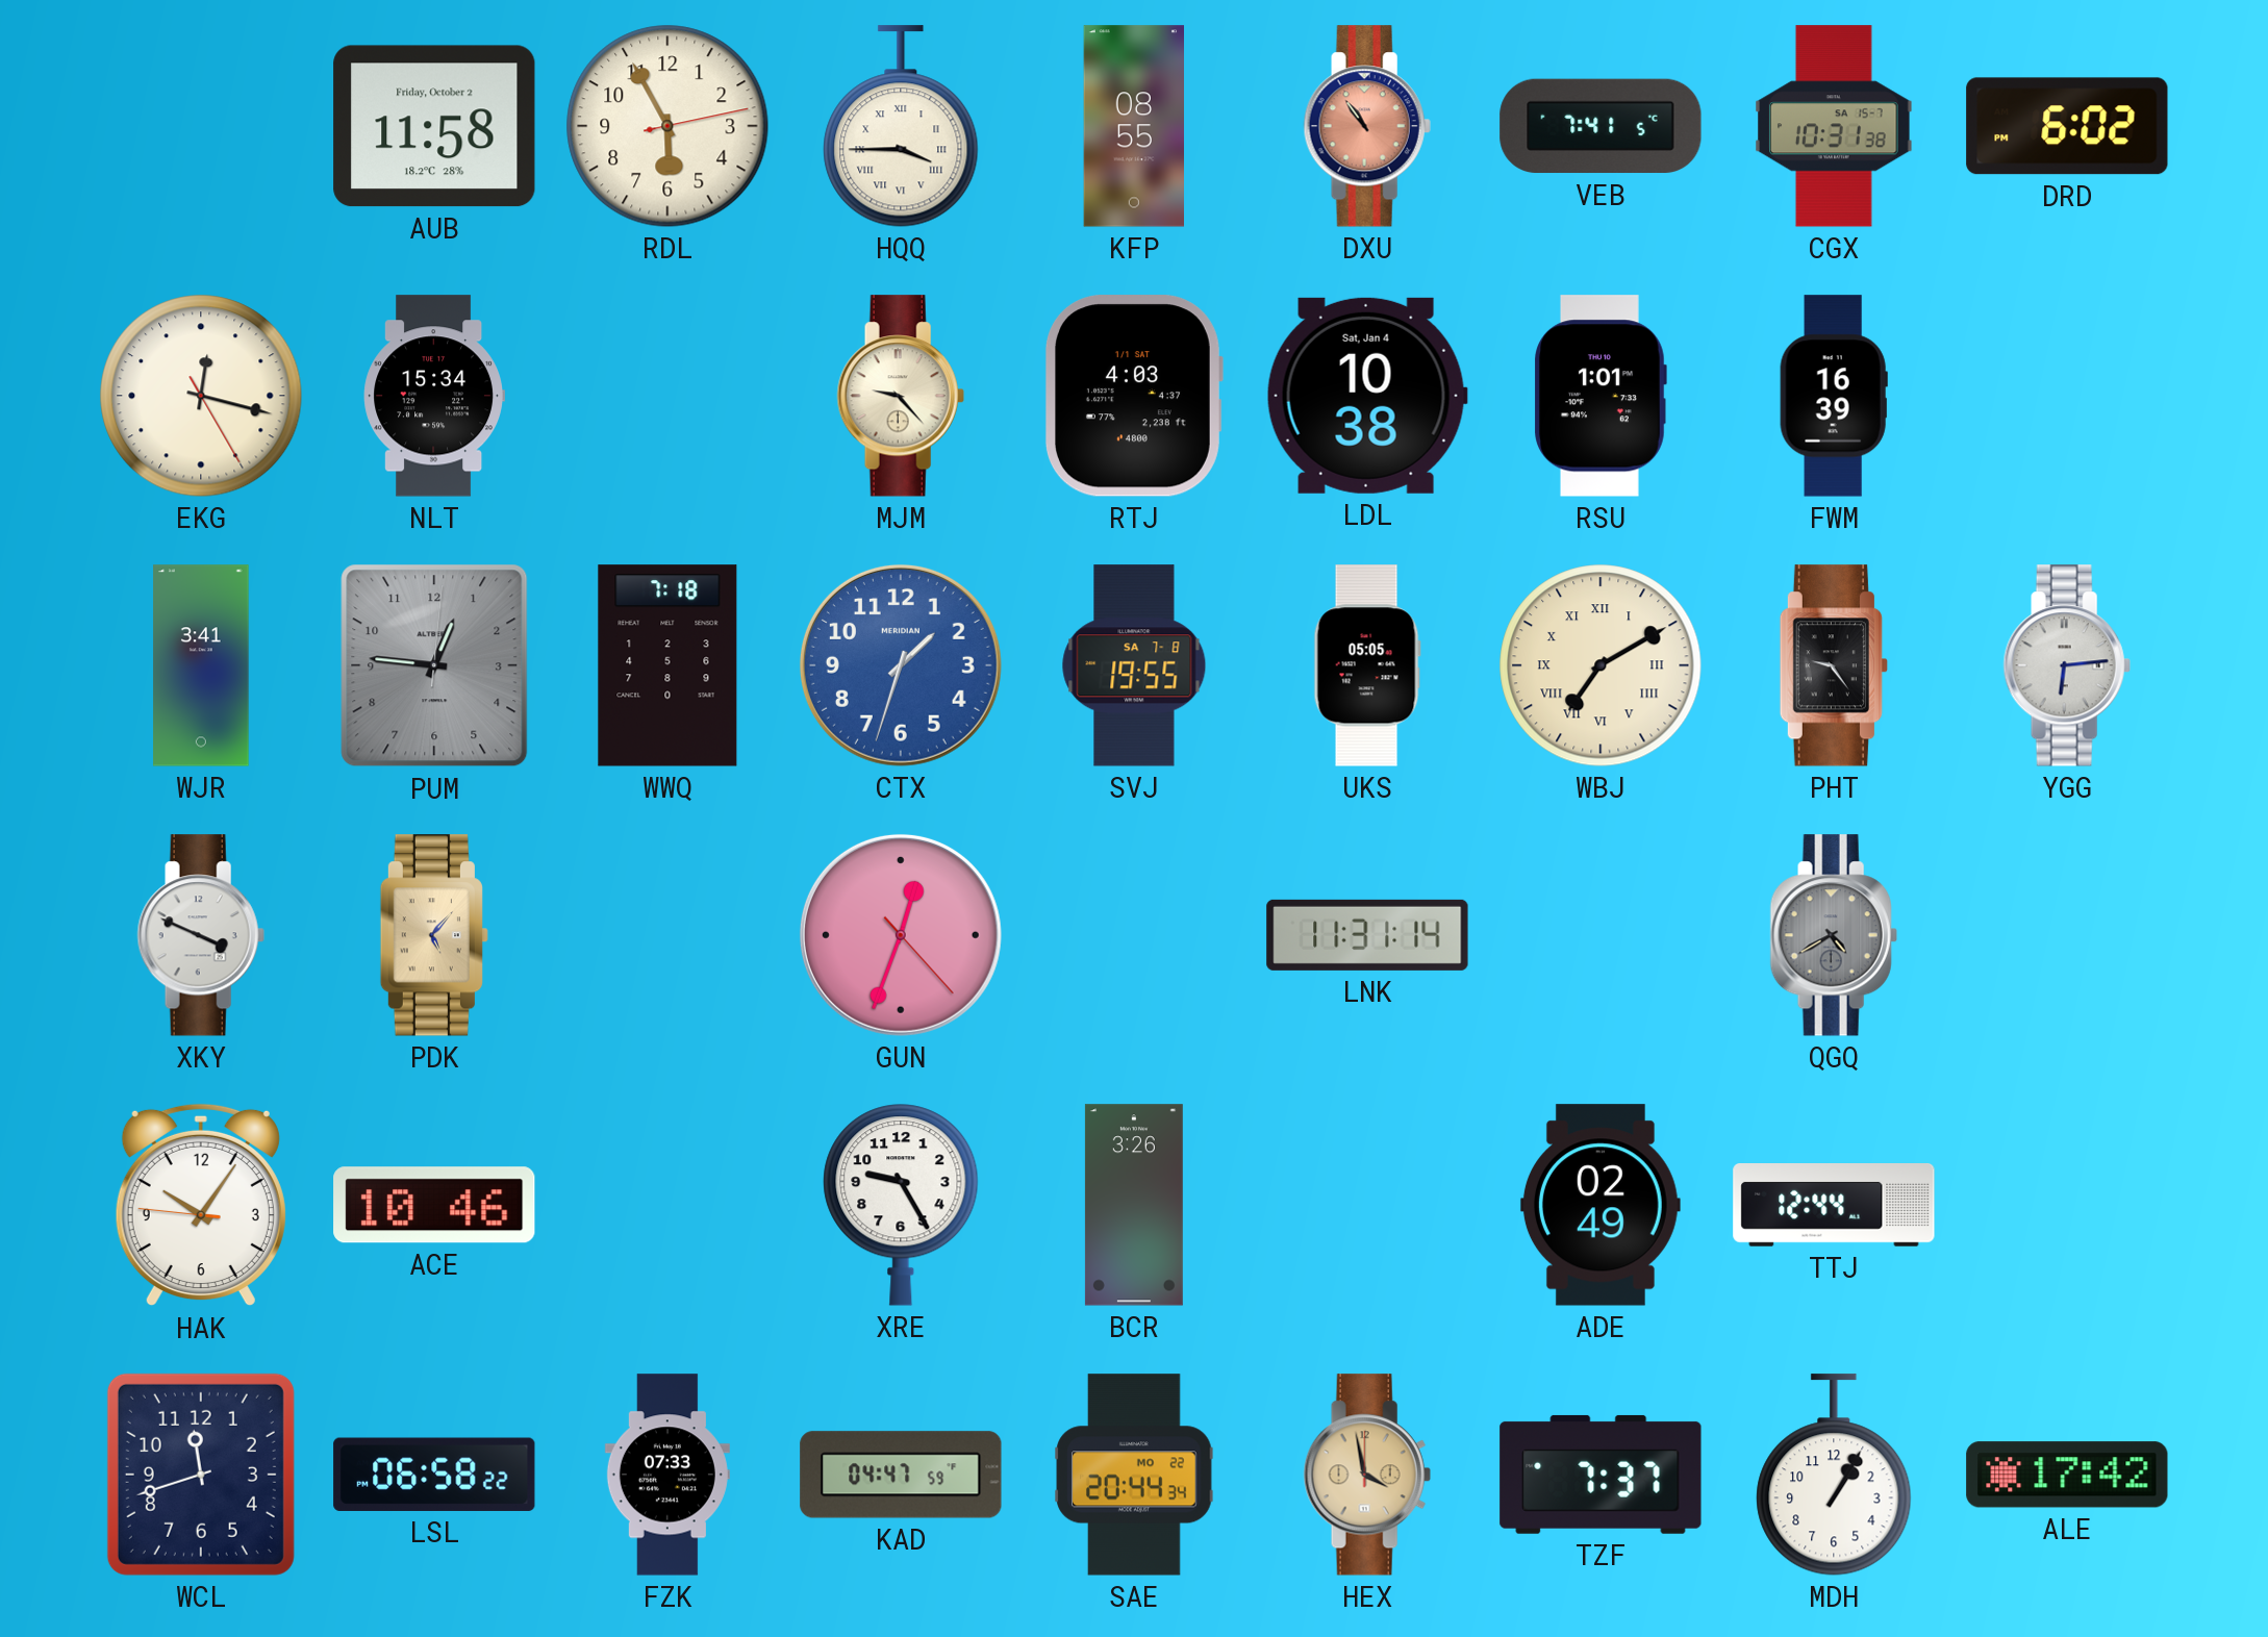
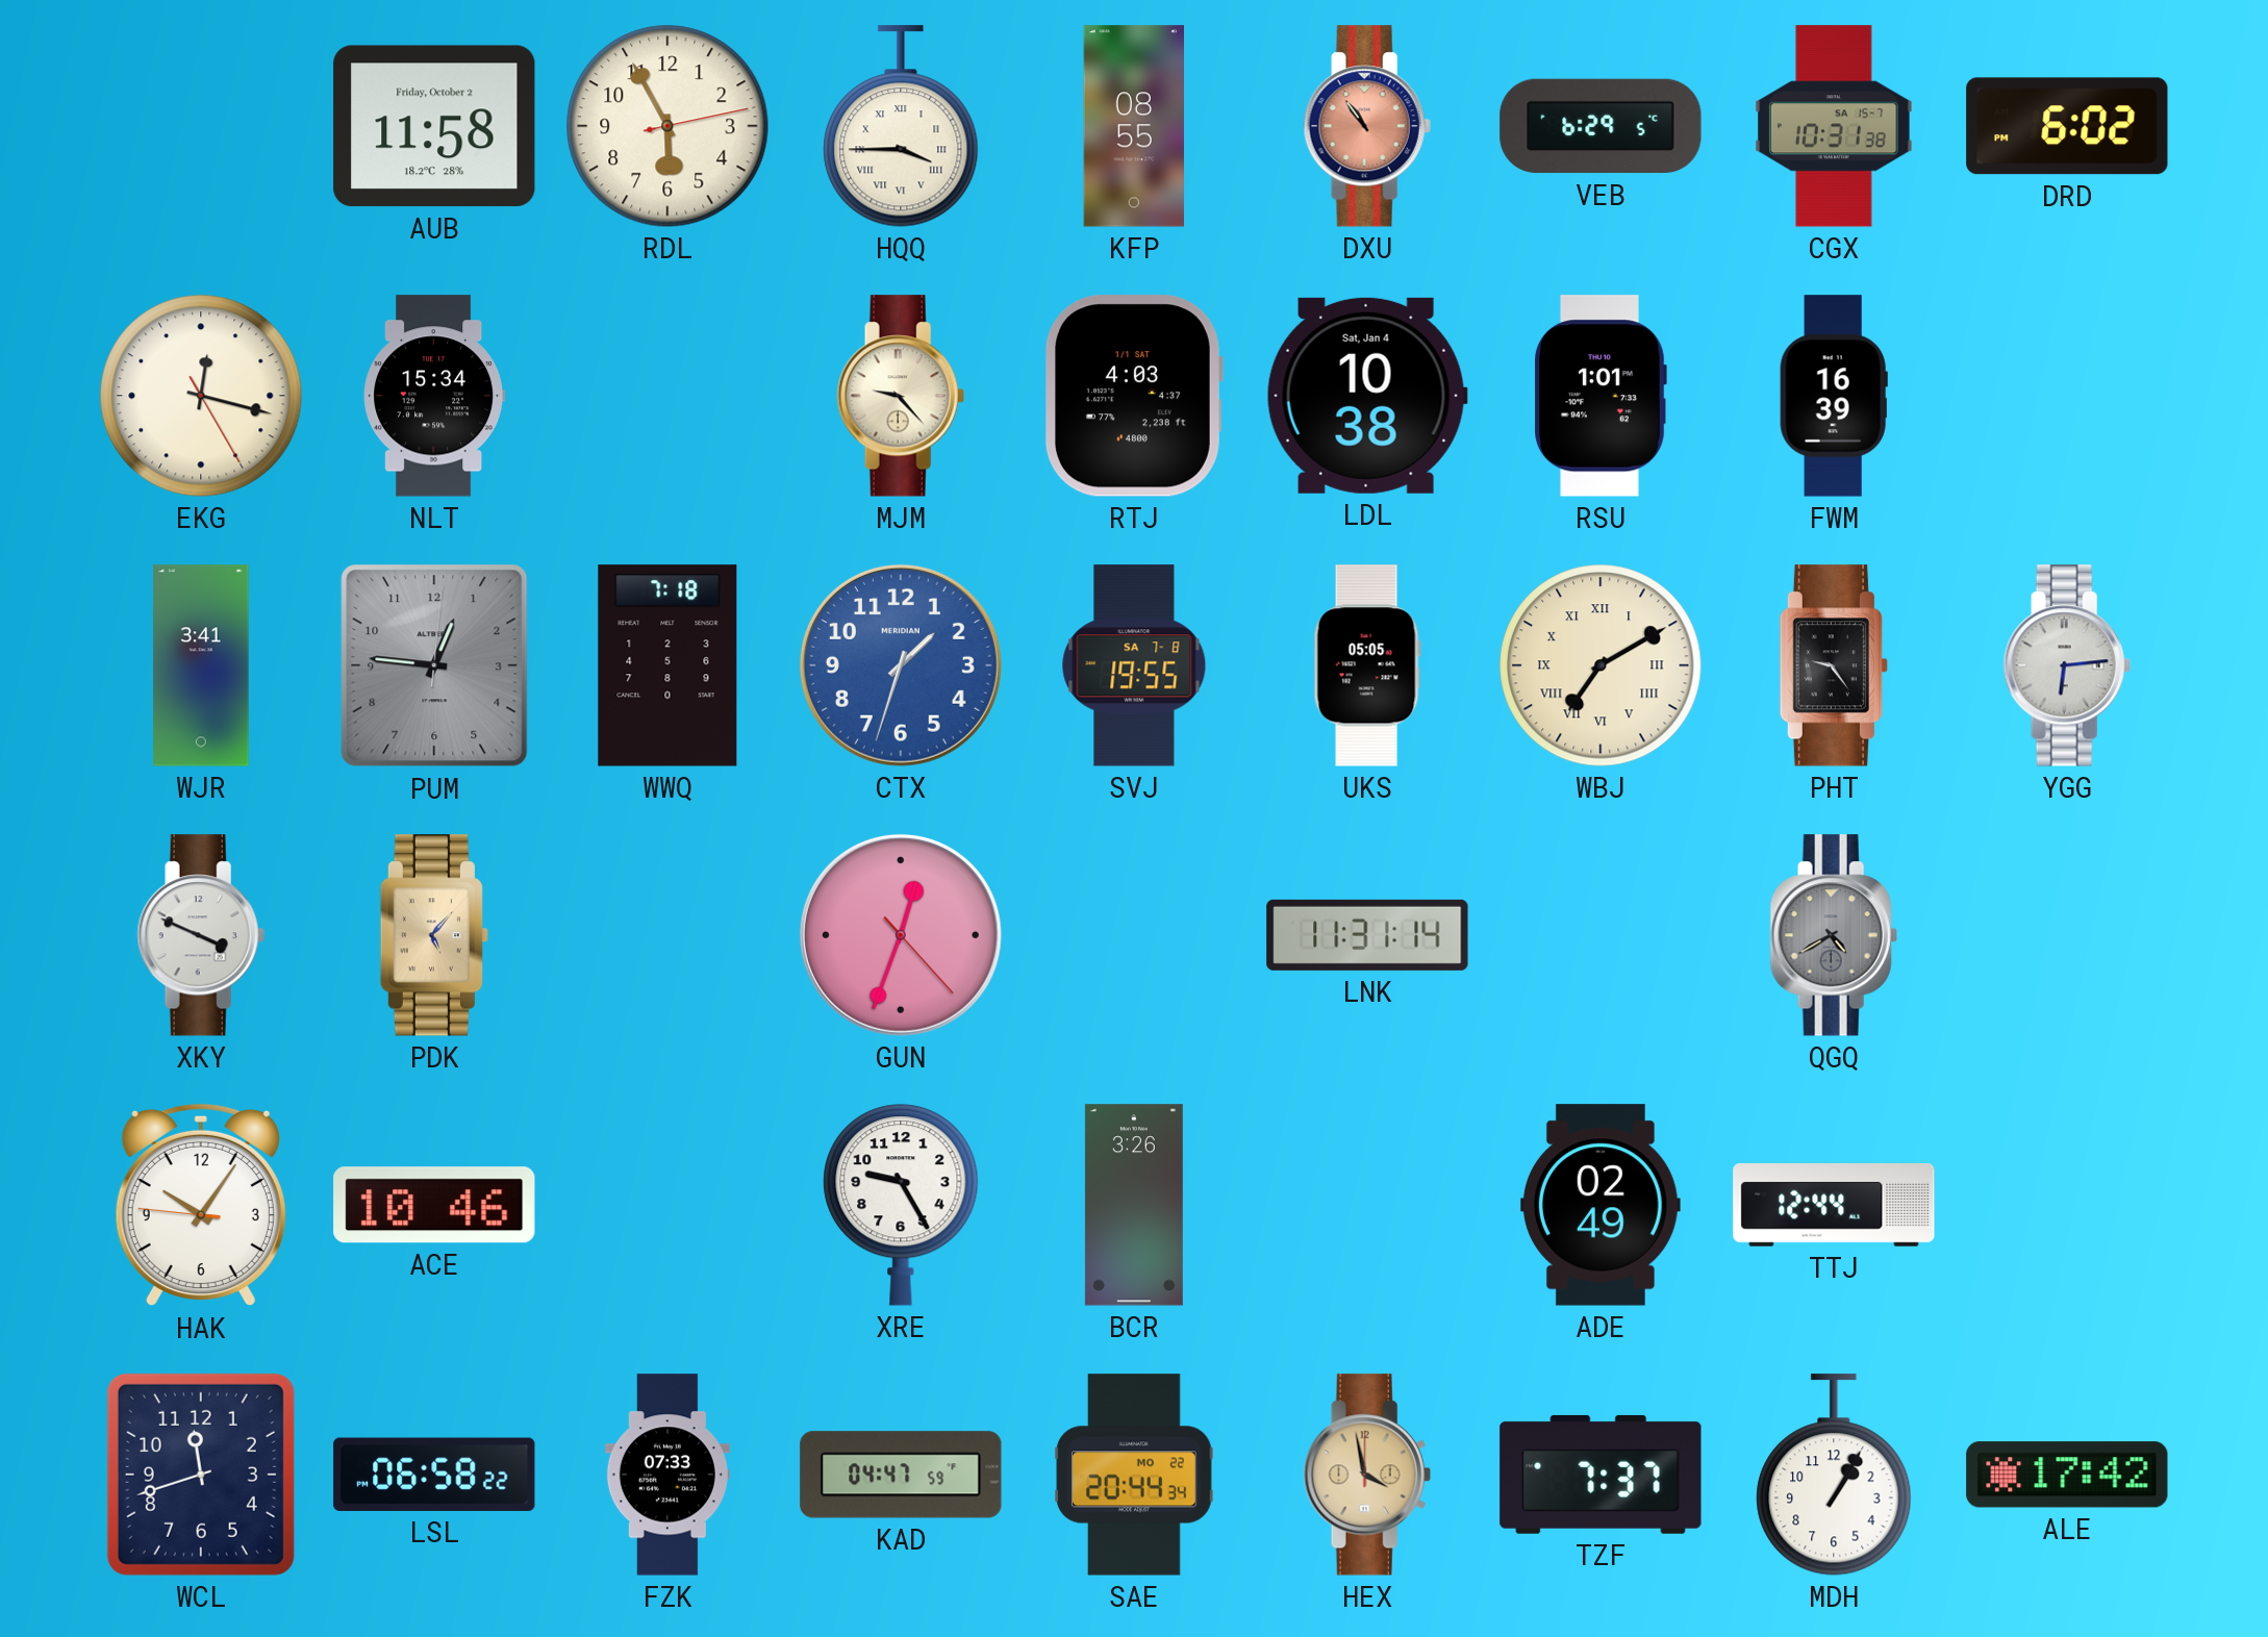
VEB: 7:41 -> 6:29 (1601, 126)
